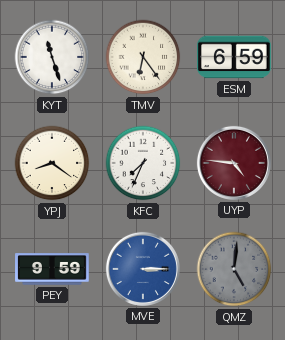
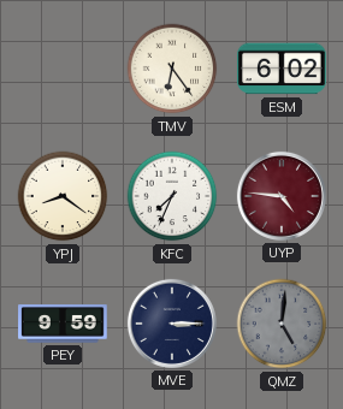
KYT: 11:27 -> none (52, 57)
ESM: 6:59 -> 6:02 (283, 69)
MVE dial: blue -> navy (172, 324)
